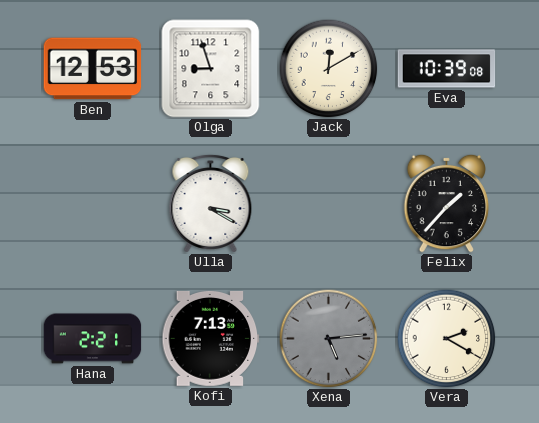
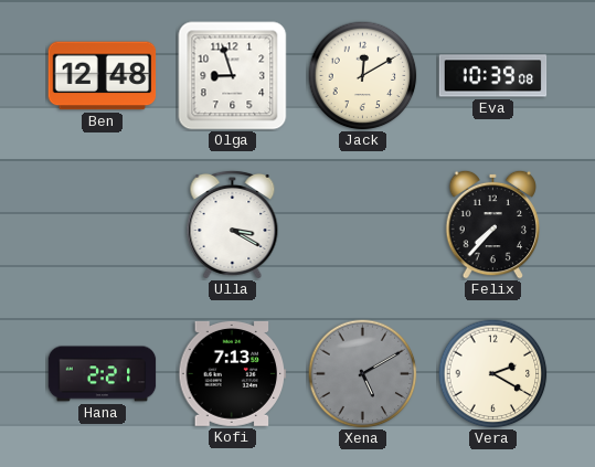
Ben: 12:53 -> 12:48 (103, 76)
Felix: 1:37 -> 7:37 (493, 224)
Xena: 5:14 -> 5:10 (363, 374)
